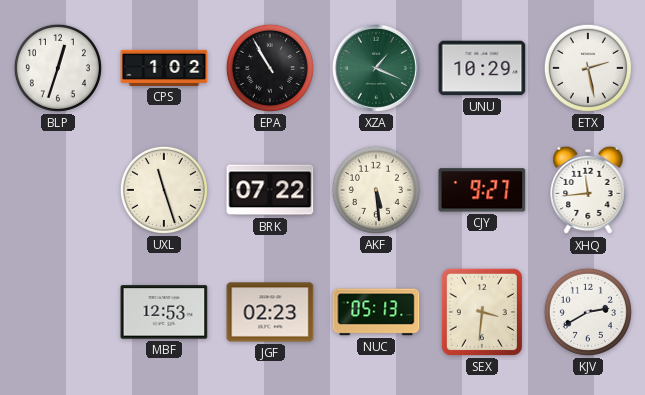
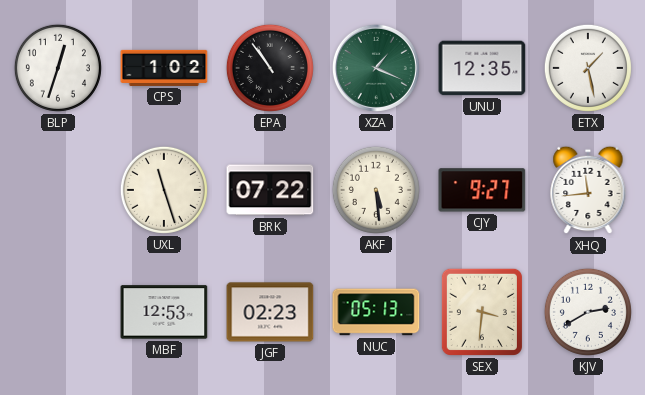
EPA: 10:55 -> 10:54 (270, 68)
UNU: 10:29 -> 12:35 (482, 68)
ETX: 2:28 -> 1:28 (588, 68)
